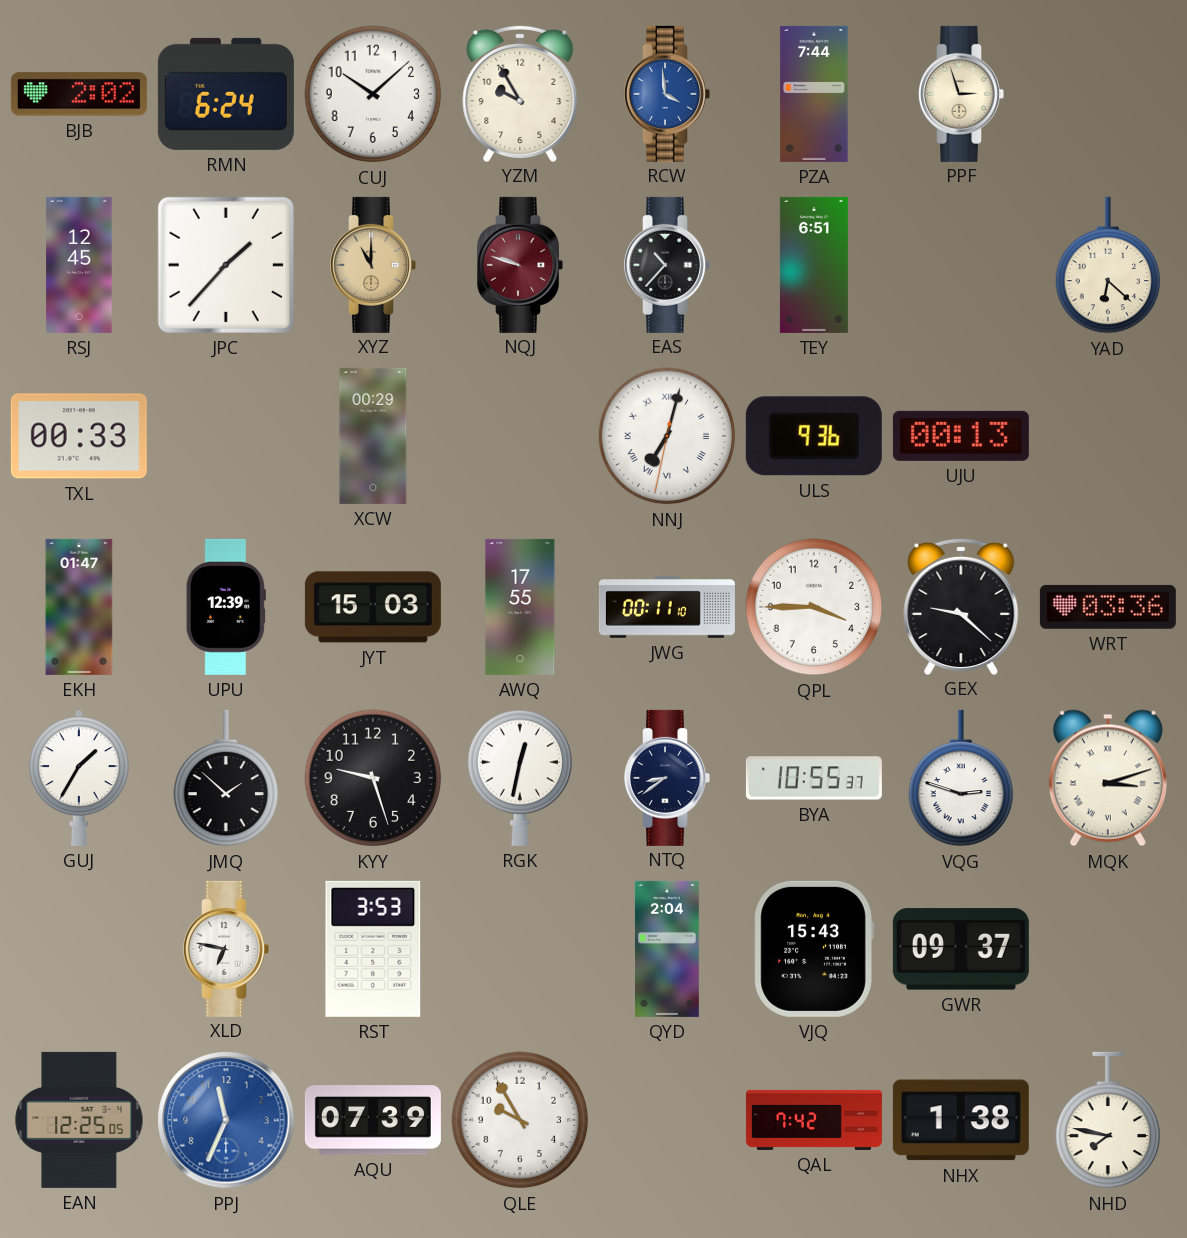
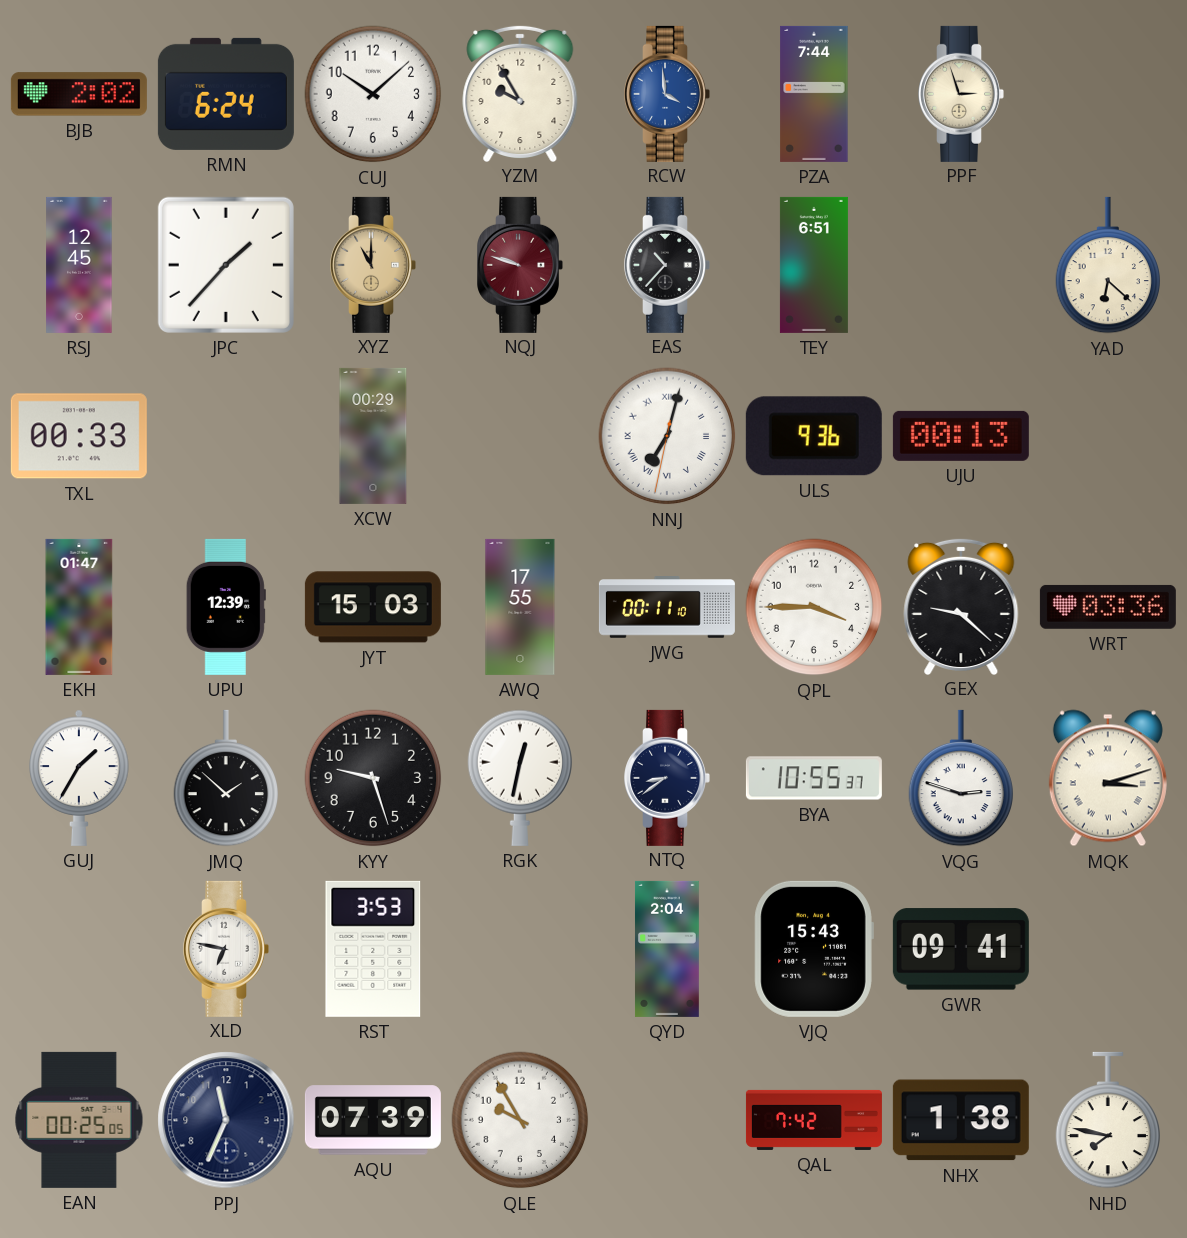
GWR: 09:37 -> 09:41 (961, 949)
EAN: 12:25 -> 00:25 (79, 1120)
PPJ dial: blue -> navy (226, 1120)
